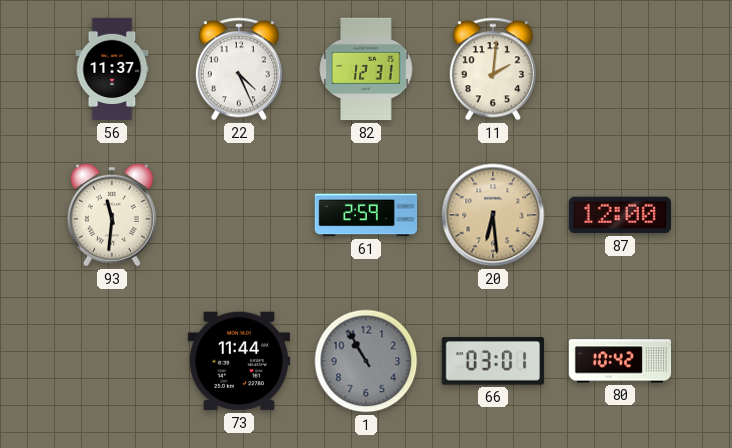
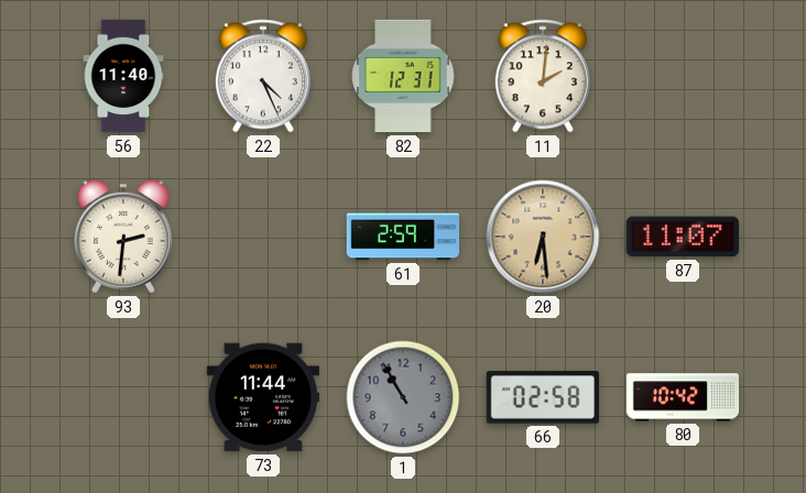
56: 11:37 -> 11:40 (123, 76)
93: 11:31 -> 2:31 (123, 237)
87: 12:00 -> 11:07 (683, 237)
66: 03:01 -> 02:58 (543, 397)
